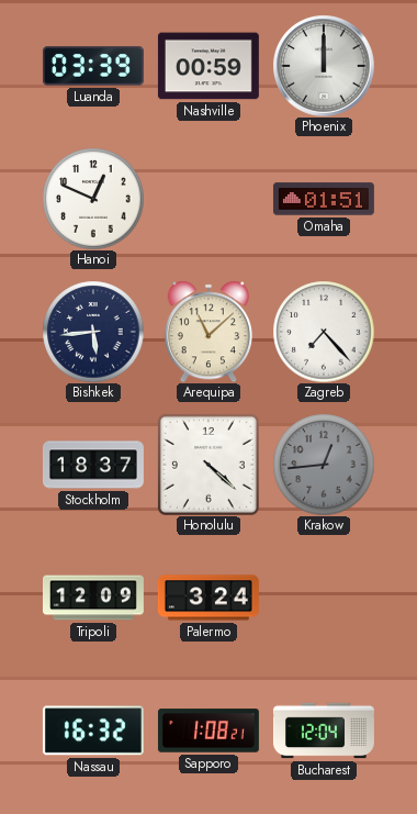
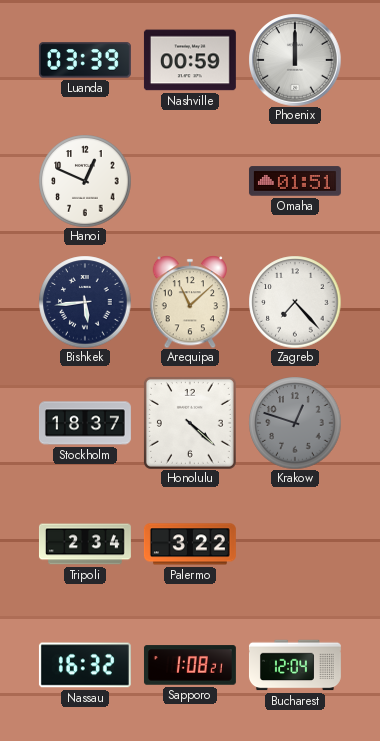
Krakow: 12:44 -> 12:48 (295, 423)
Tripoli: 12:09 -> 2:34 (85, 544)
Palermo: 3:24 -> 3:22 (190, 544)
